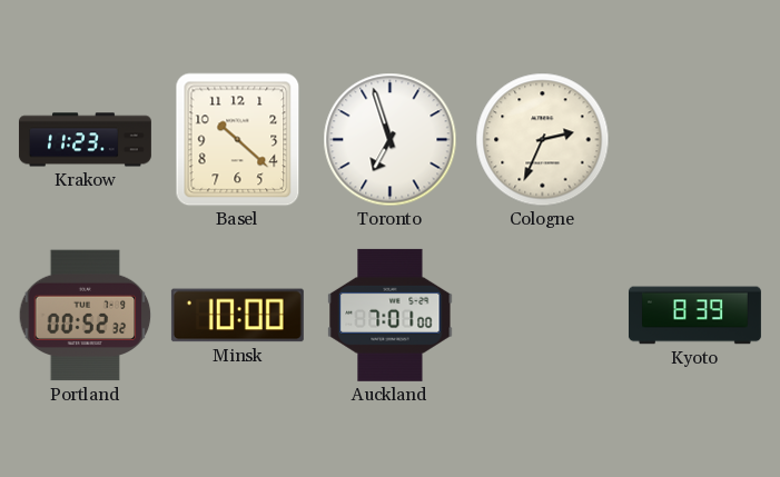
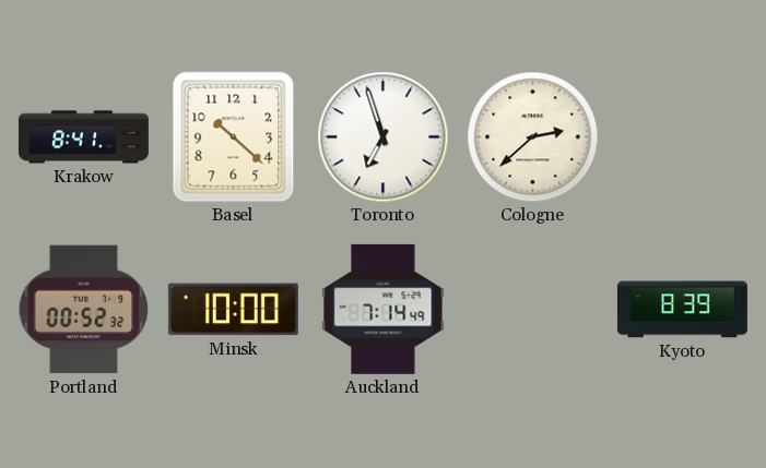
Krakow: 11:23 -> 8:41 (83, 137)
Cologne: 2:34 -> 2:38 (533, 137)
Auckland: 7:01 -> 7:14 (384, 309)
